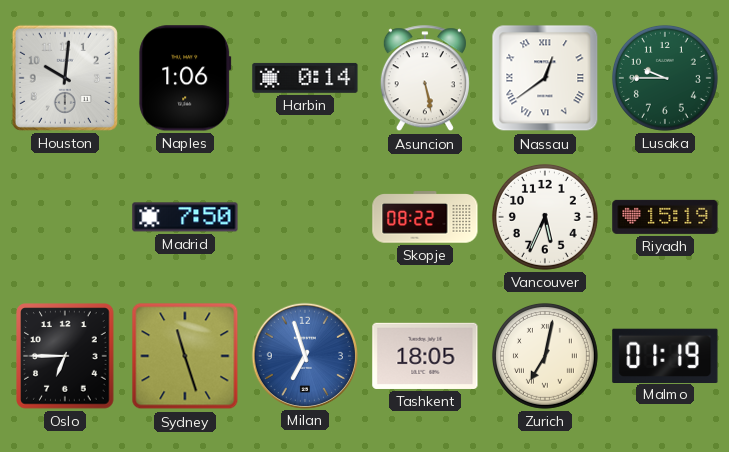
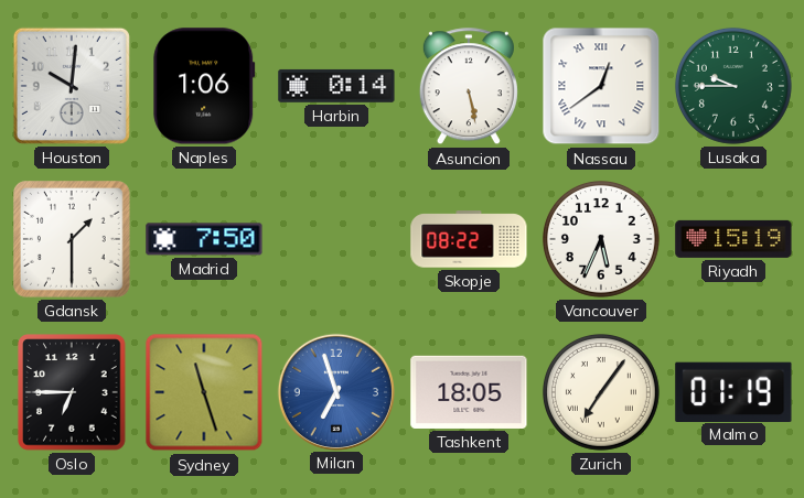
Gdansk: none -> 1:30 (73, 240)
Zurich: 7:02 -> 7:06 (601, 392)
